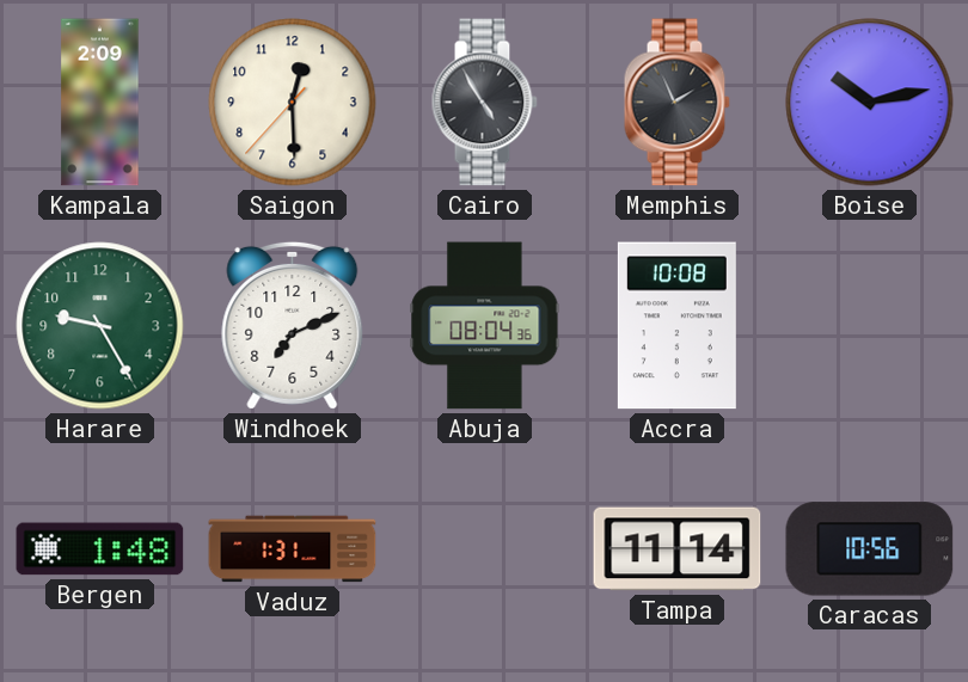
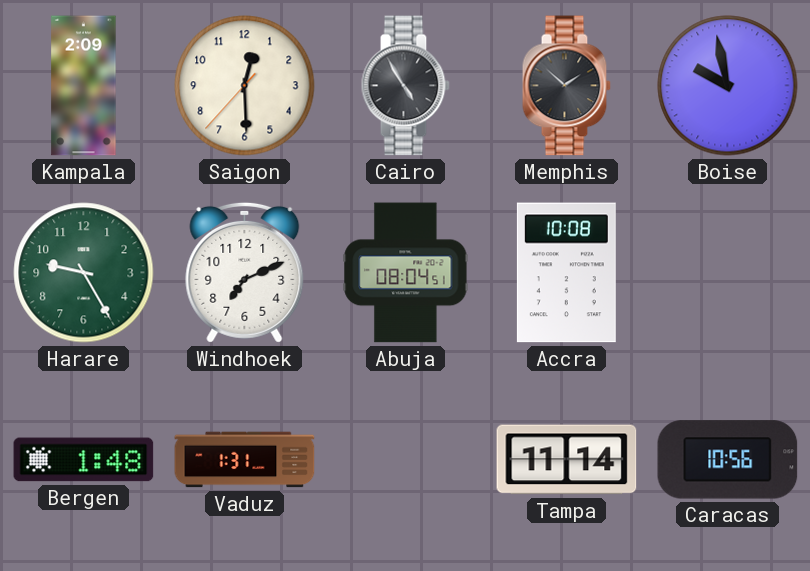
Memphis: 1:56 -> 1:52 (566, 86)
Boise: 10:13 -> 9:58 (728, 86)
Abuja: 08:04:36 -> 08:04:51 (406, 273)
